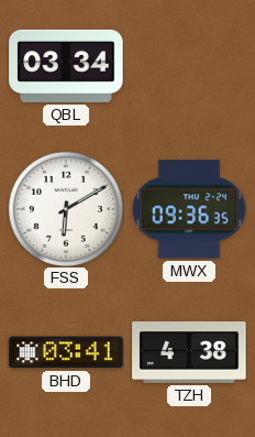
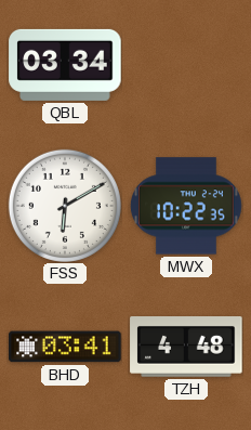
MWX: 09:36 -> 10:22 (186, 206)
TZH: 4:38 -> 4:48 (186, 348)
